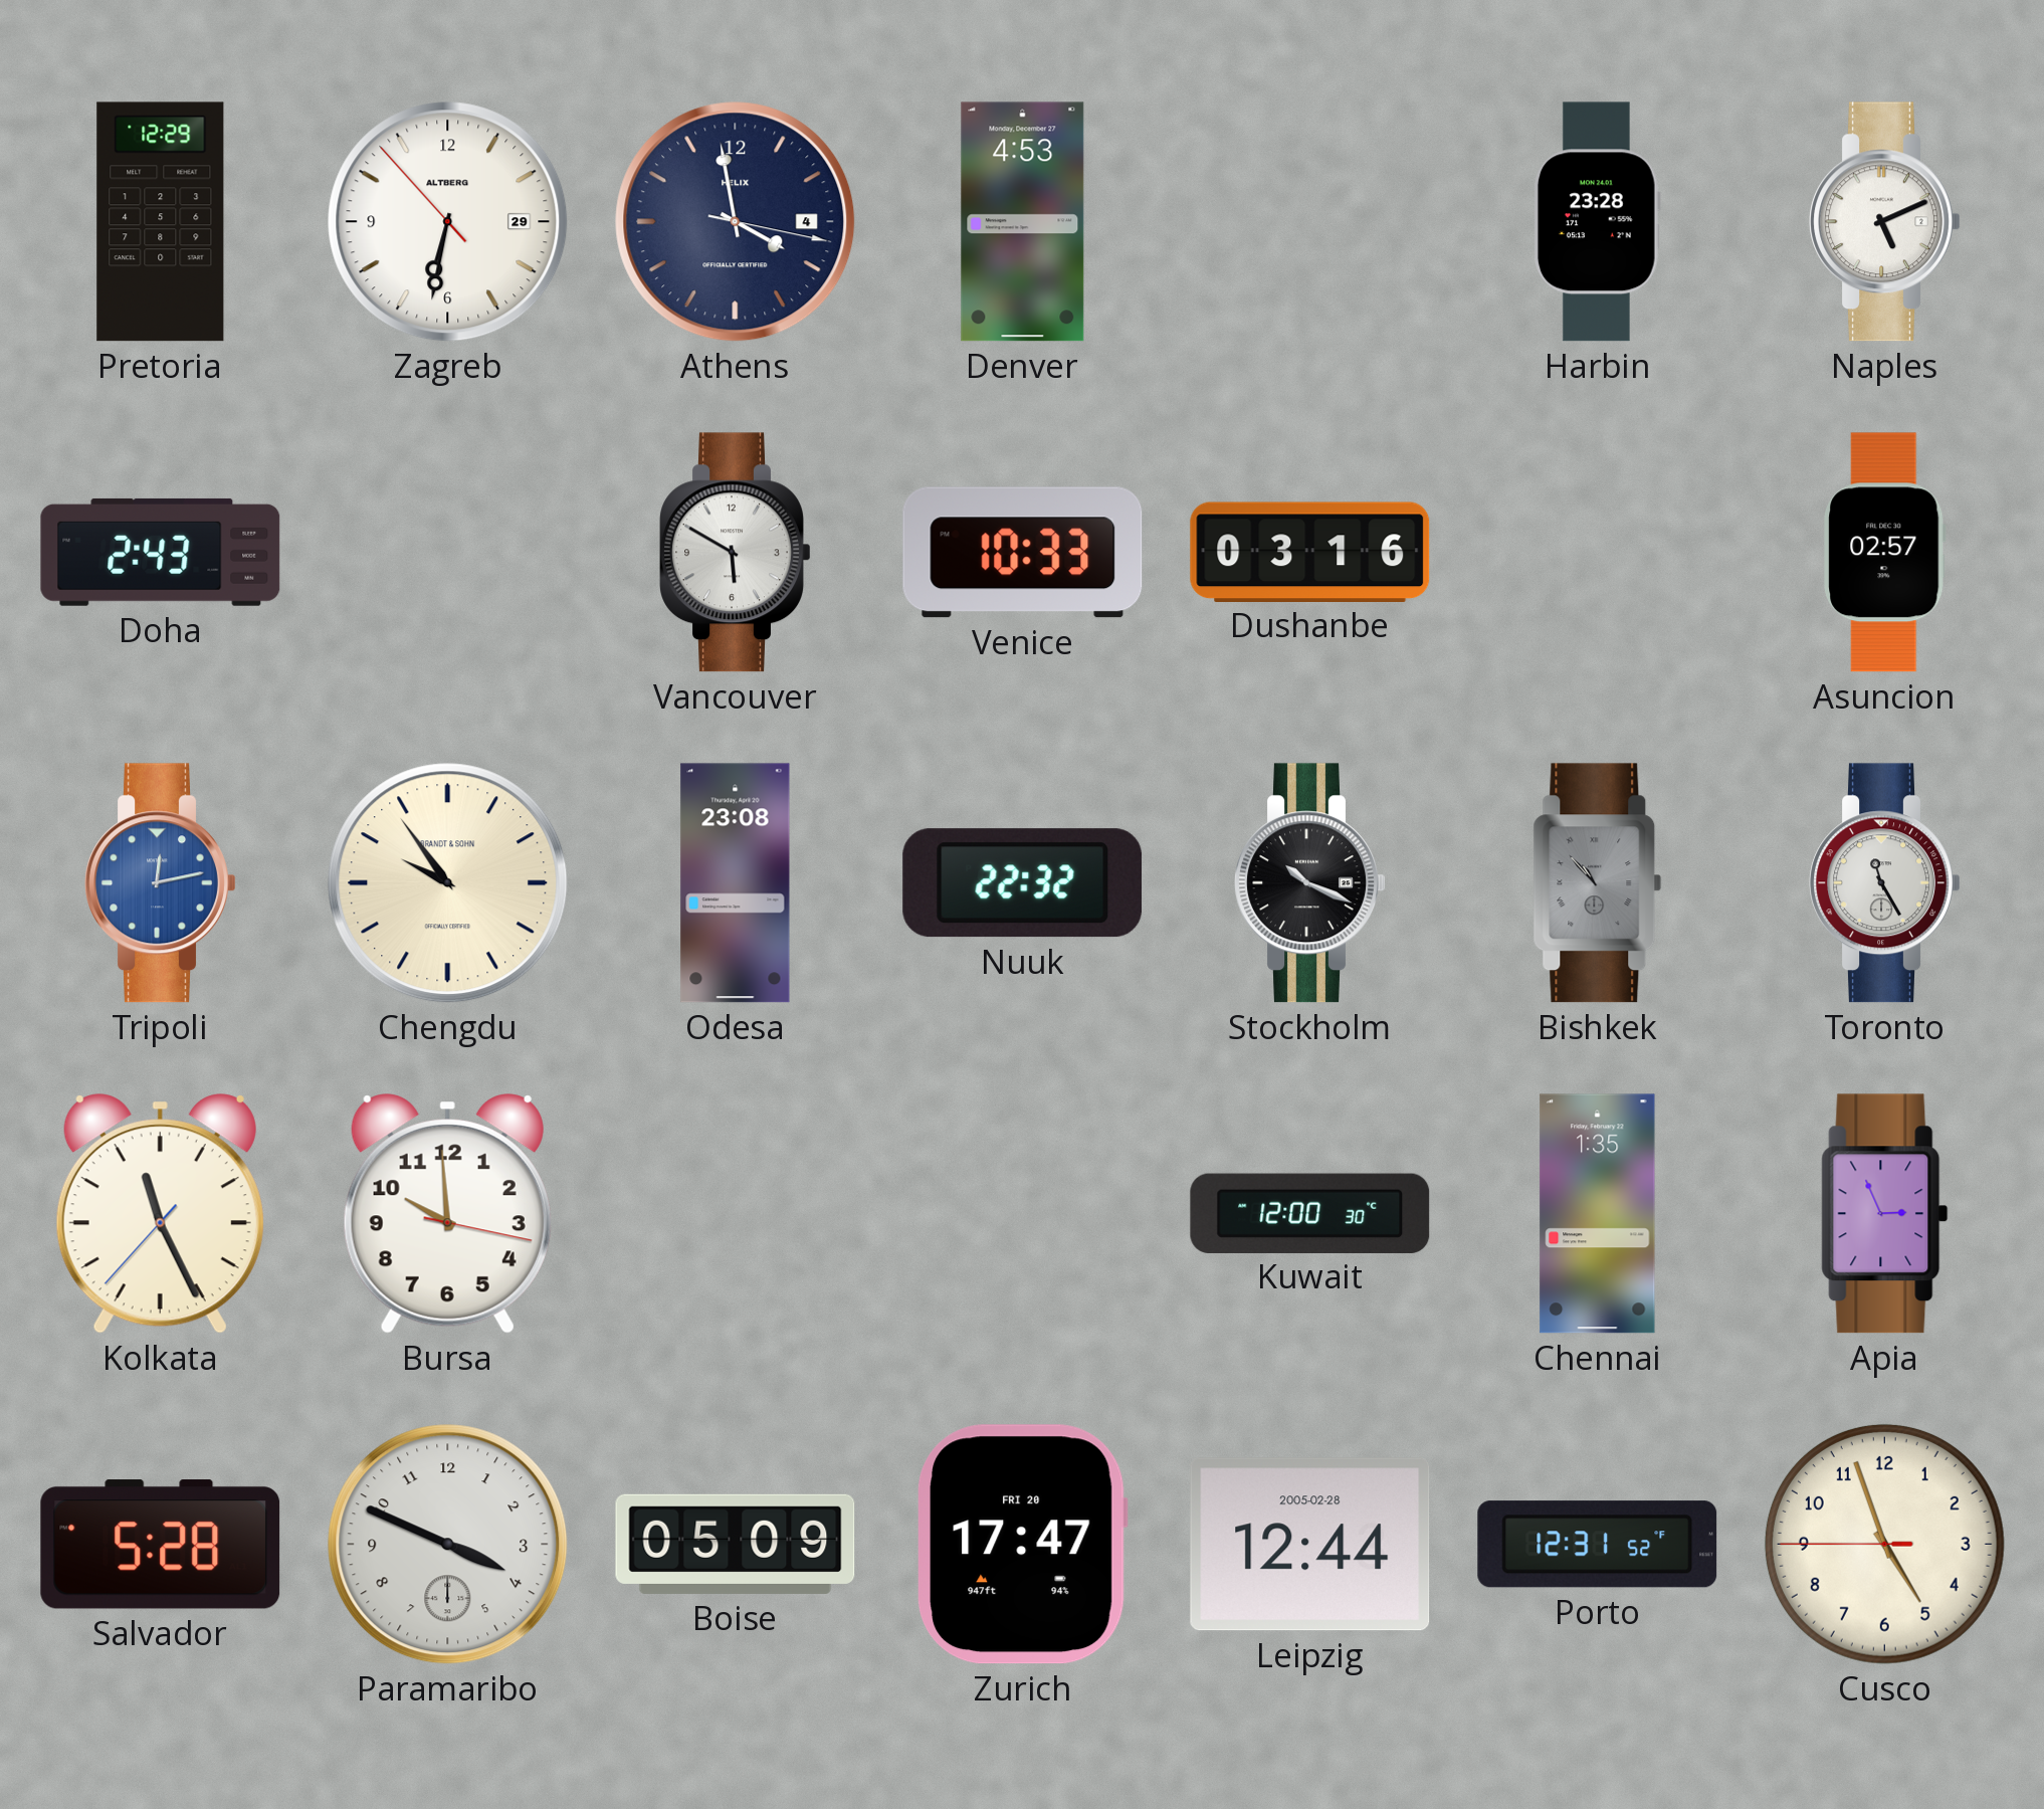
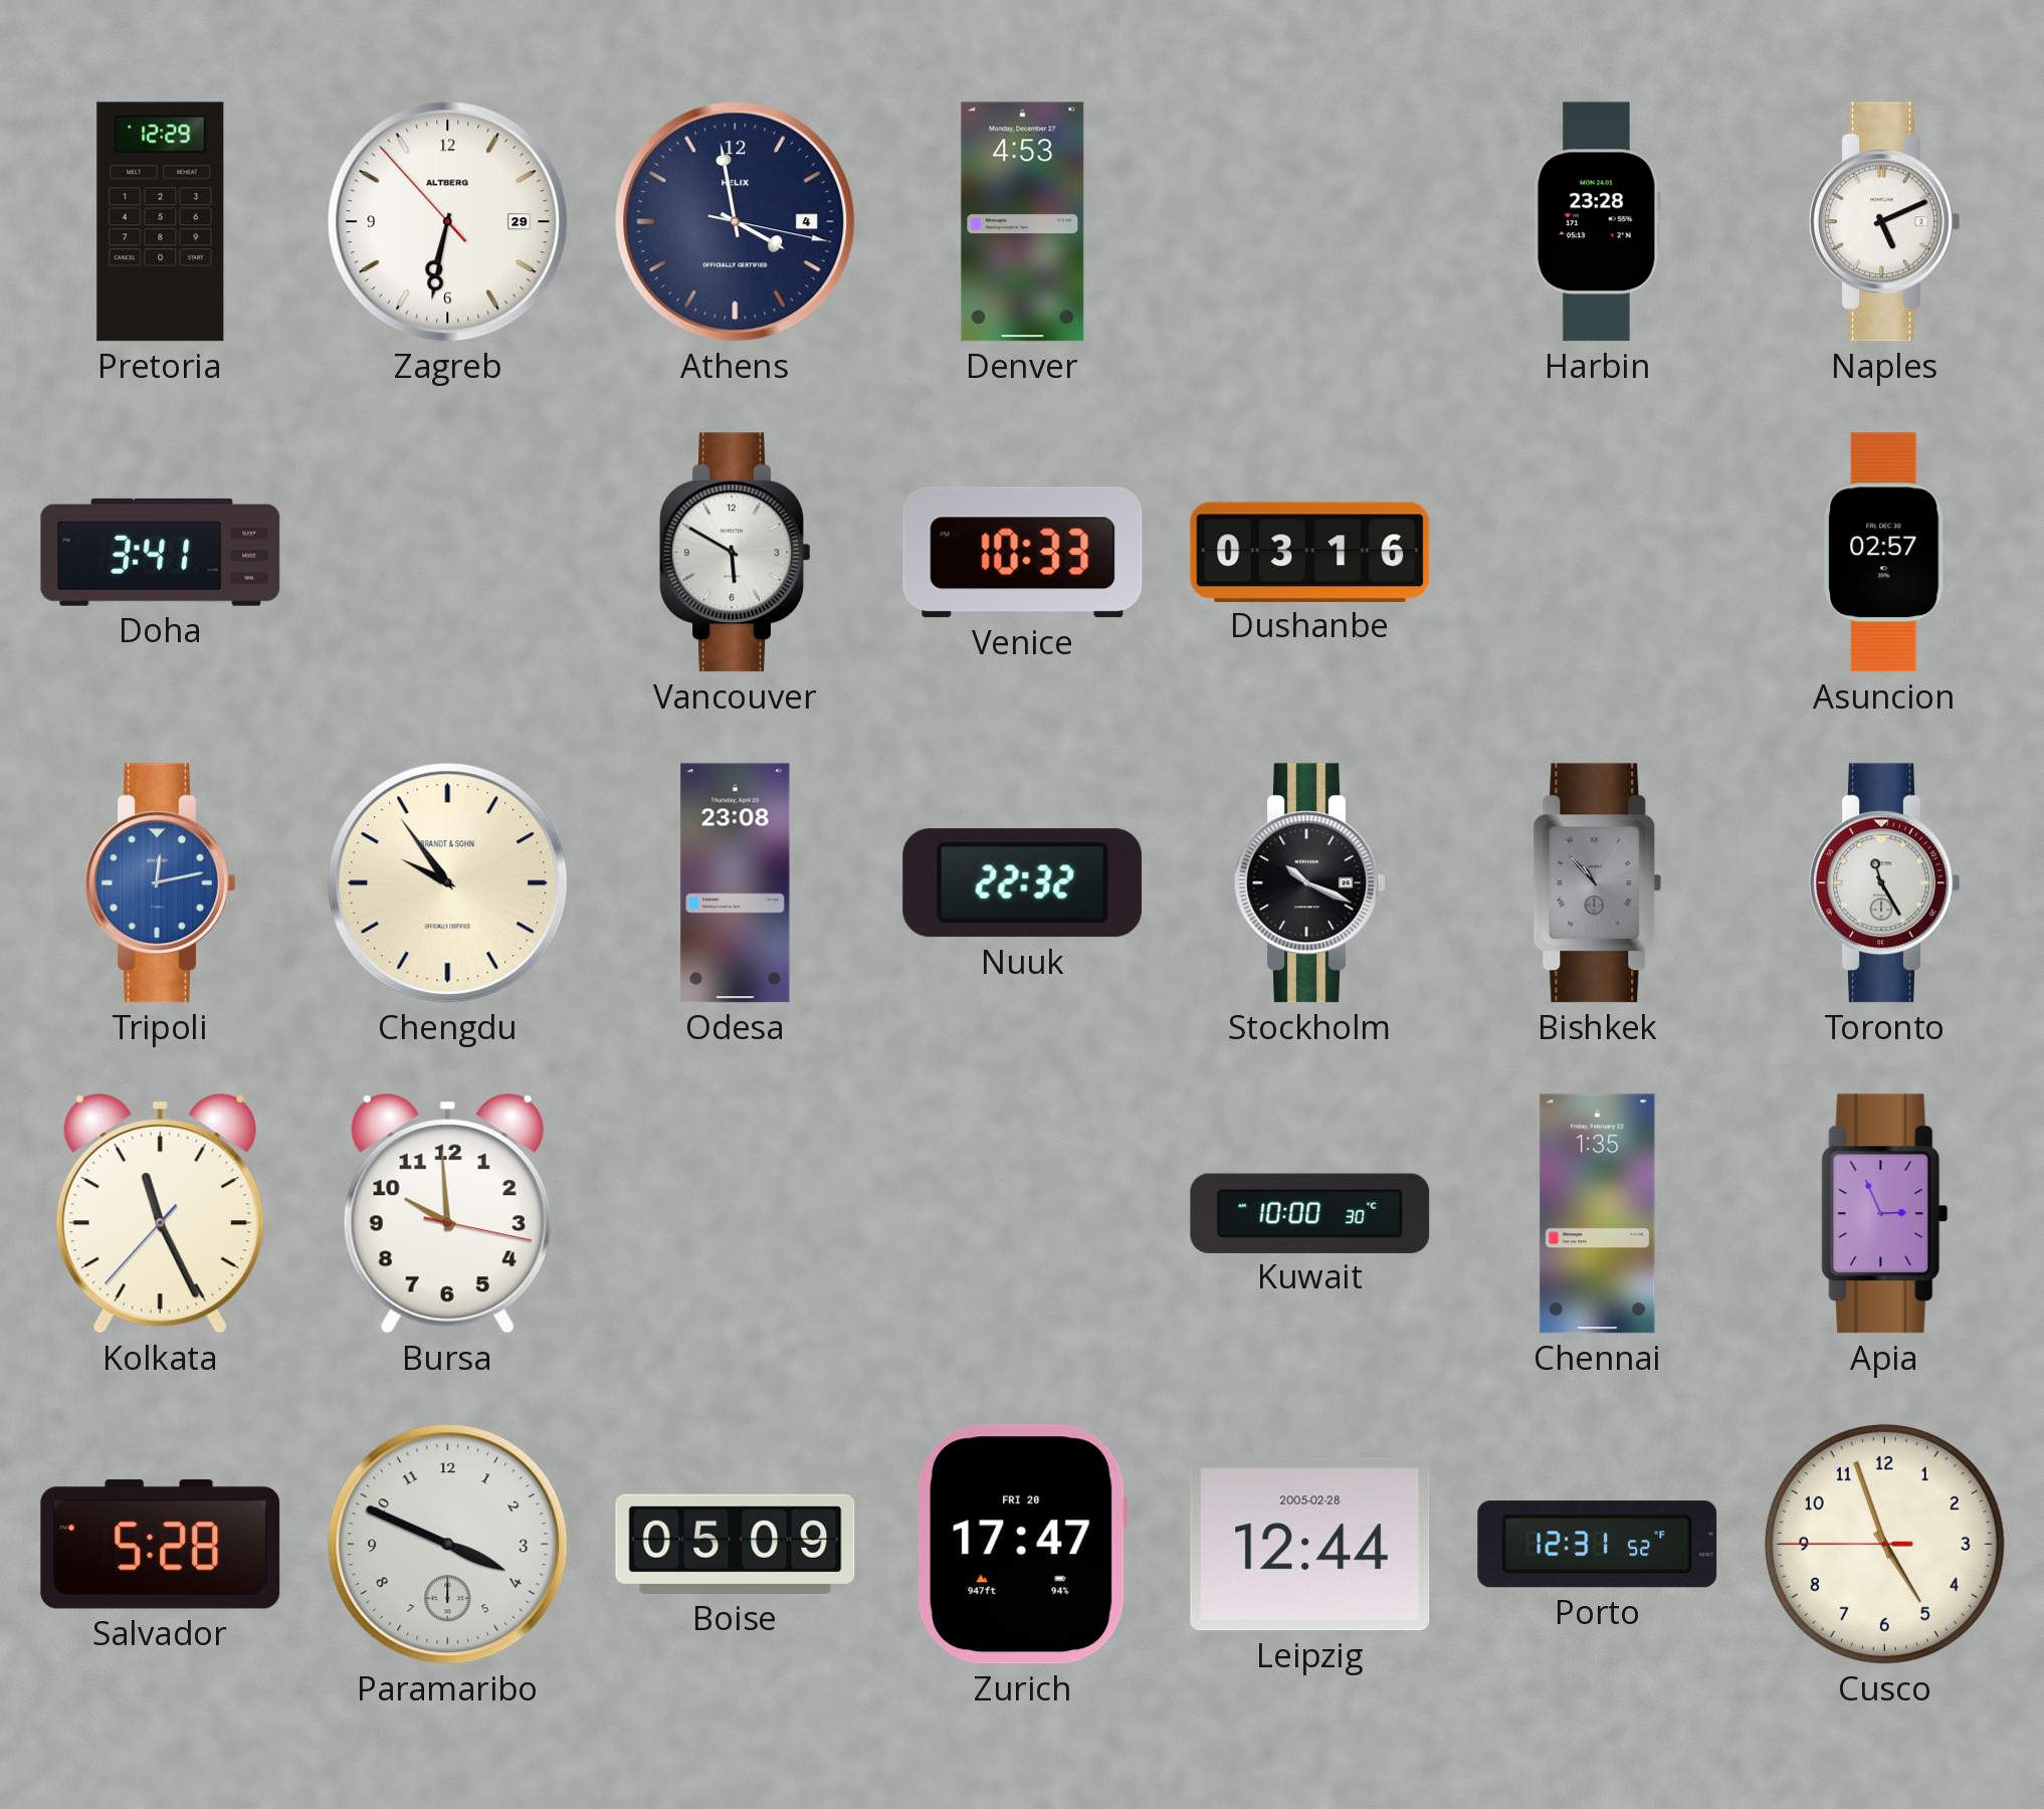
Doha: 2:43 -> 3:41 (161, 552)
Kuwait: 12:00 -> 10:00 (1310, 1213)
